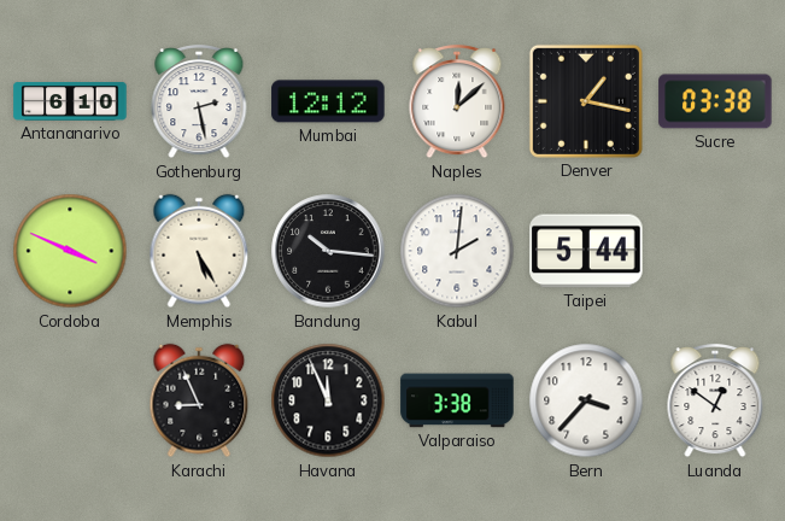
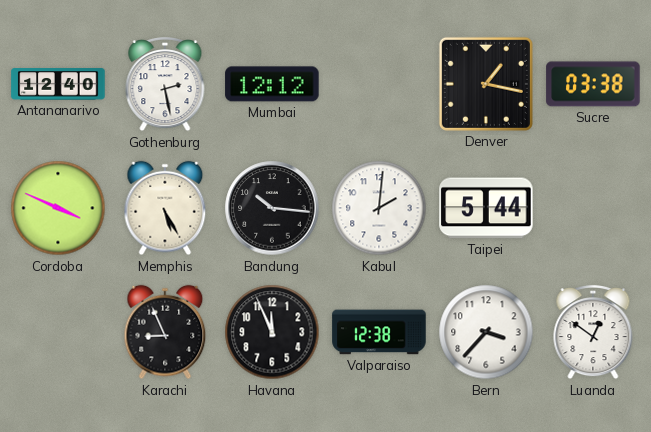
Antananarivo: 6:10 -> 12:40 (58, 84)
Naples: 12:08 -> none (457, 101)
Valparaiso: 3:38 -> 12:38 (379, 332)
